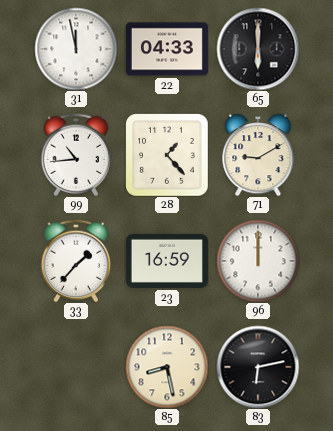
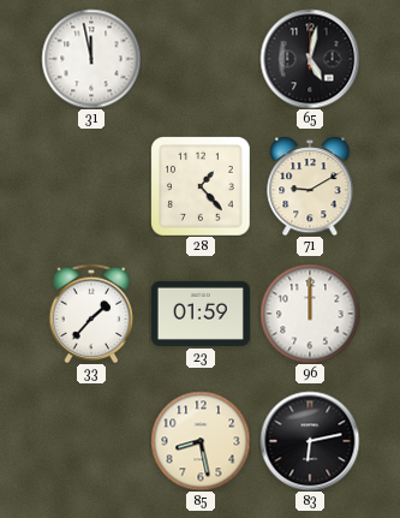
22: 04:33 -> none (167, 49)
65: 6:00 -> 5:02 (310, 59)
99: 10:44 -> none (76, 155)
23: 16:59 -> 01:59 (201, 314)
